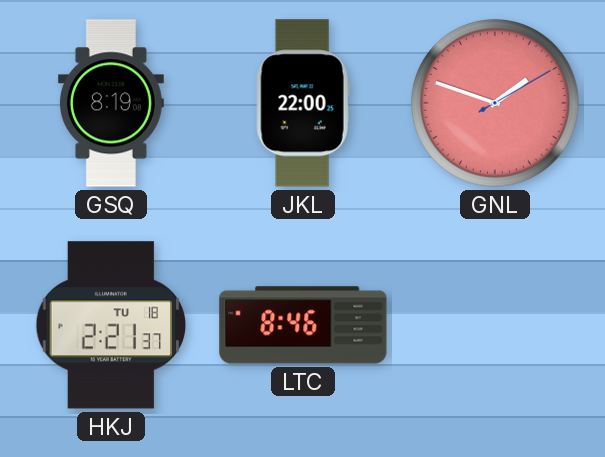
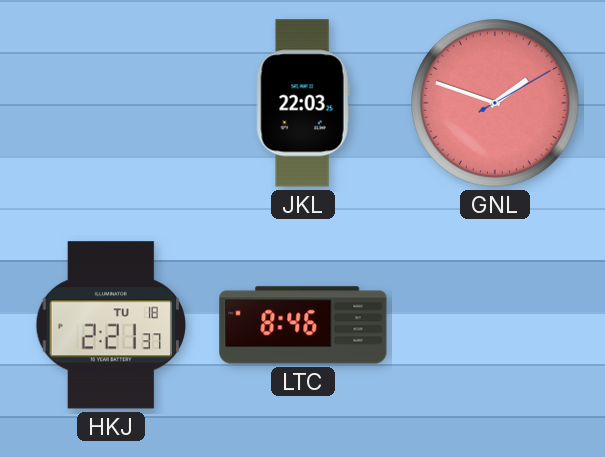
GSQ: 8:19 -> none (111, 103)
JKL: 22:00 -> 22:03 (303, 103)
